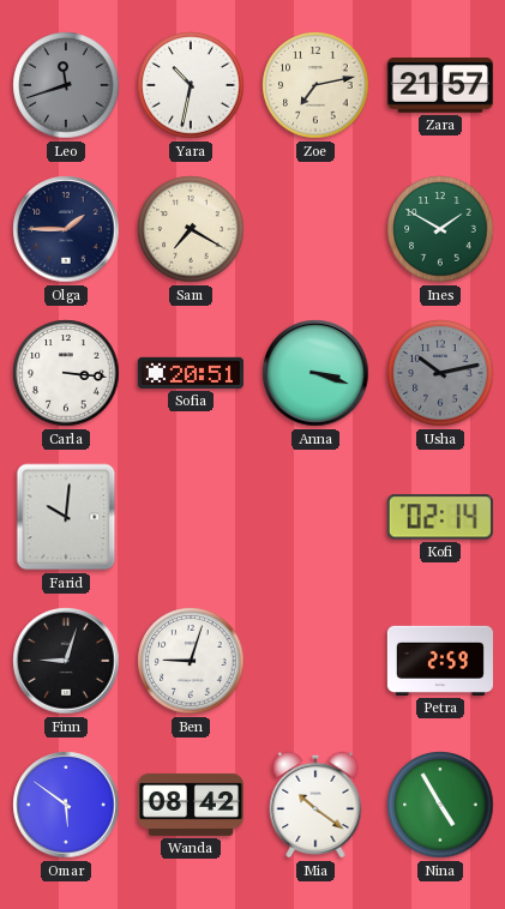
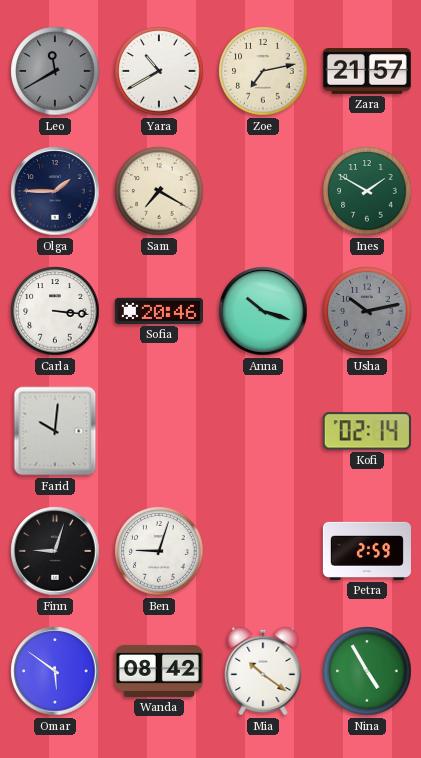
Leo: 11:42 -> 11:40 (55, 71)
Yara: 10:32 -> 10:40 (159, 71)
Sofia: 20:51 -> 20:46 (159, 311)
Anna: 3:18 -> 10:18 (263, 311)
